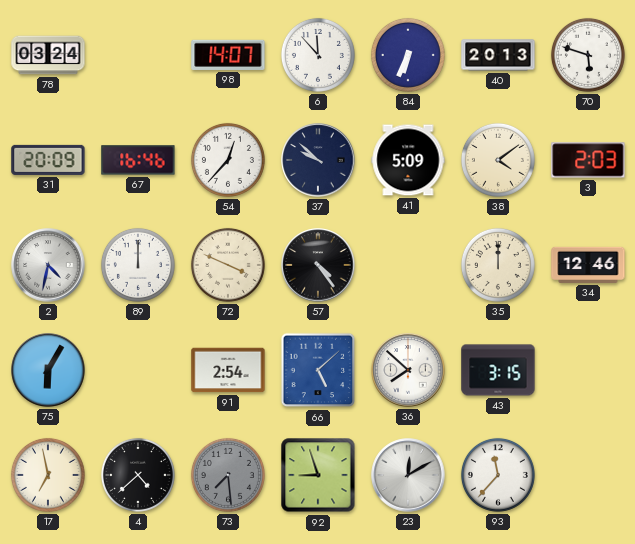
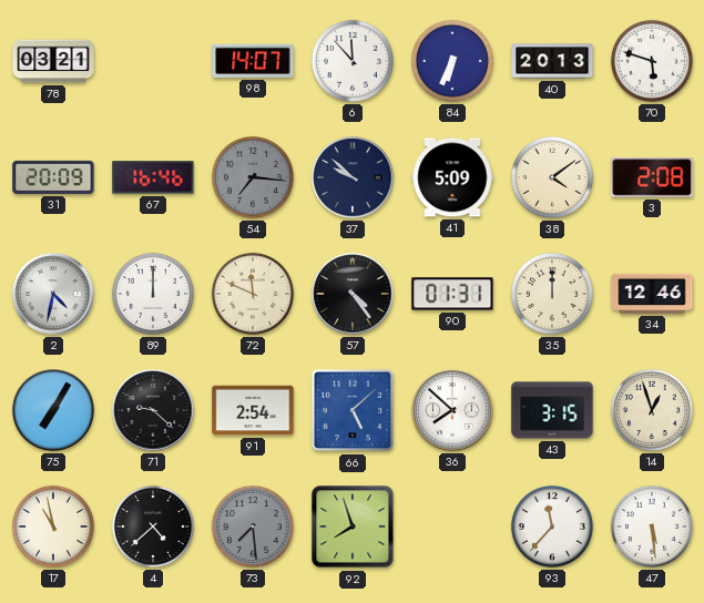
78: 03:24 -> 03:21 (53, 61)
54: 12:37 -> 7:16 (253, 177)
54 dial: white -> grey (253, 177)
3: 2:03 -> 2:08 (652, 177)
72: 3:49 -> 11:49 (253, 294)
90: none -> 01:31 (452, 294)
75: 6:05 -> 7:05 (53, 410)
71: none -> 9:22 (153, 410)
14: none -> 12:57 (652, 410)
17: 6:58 -> 10:58 (53, 527)
92: 8:57 -> 7:57 (353, 527)
23: 12:10 -> none (408, 475)
47: none -> 5:29 (652, 527)
